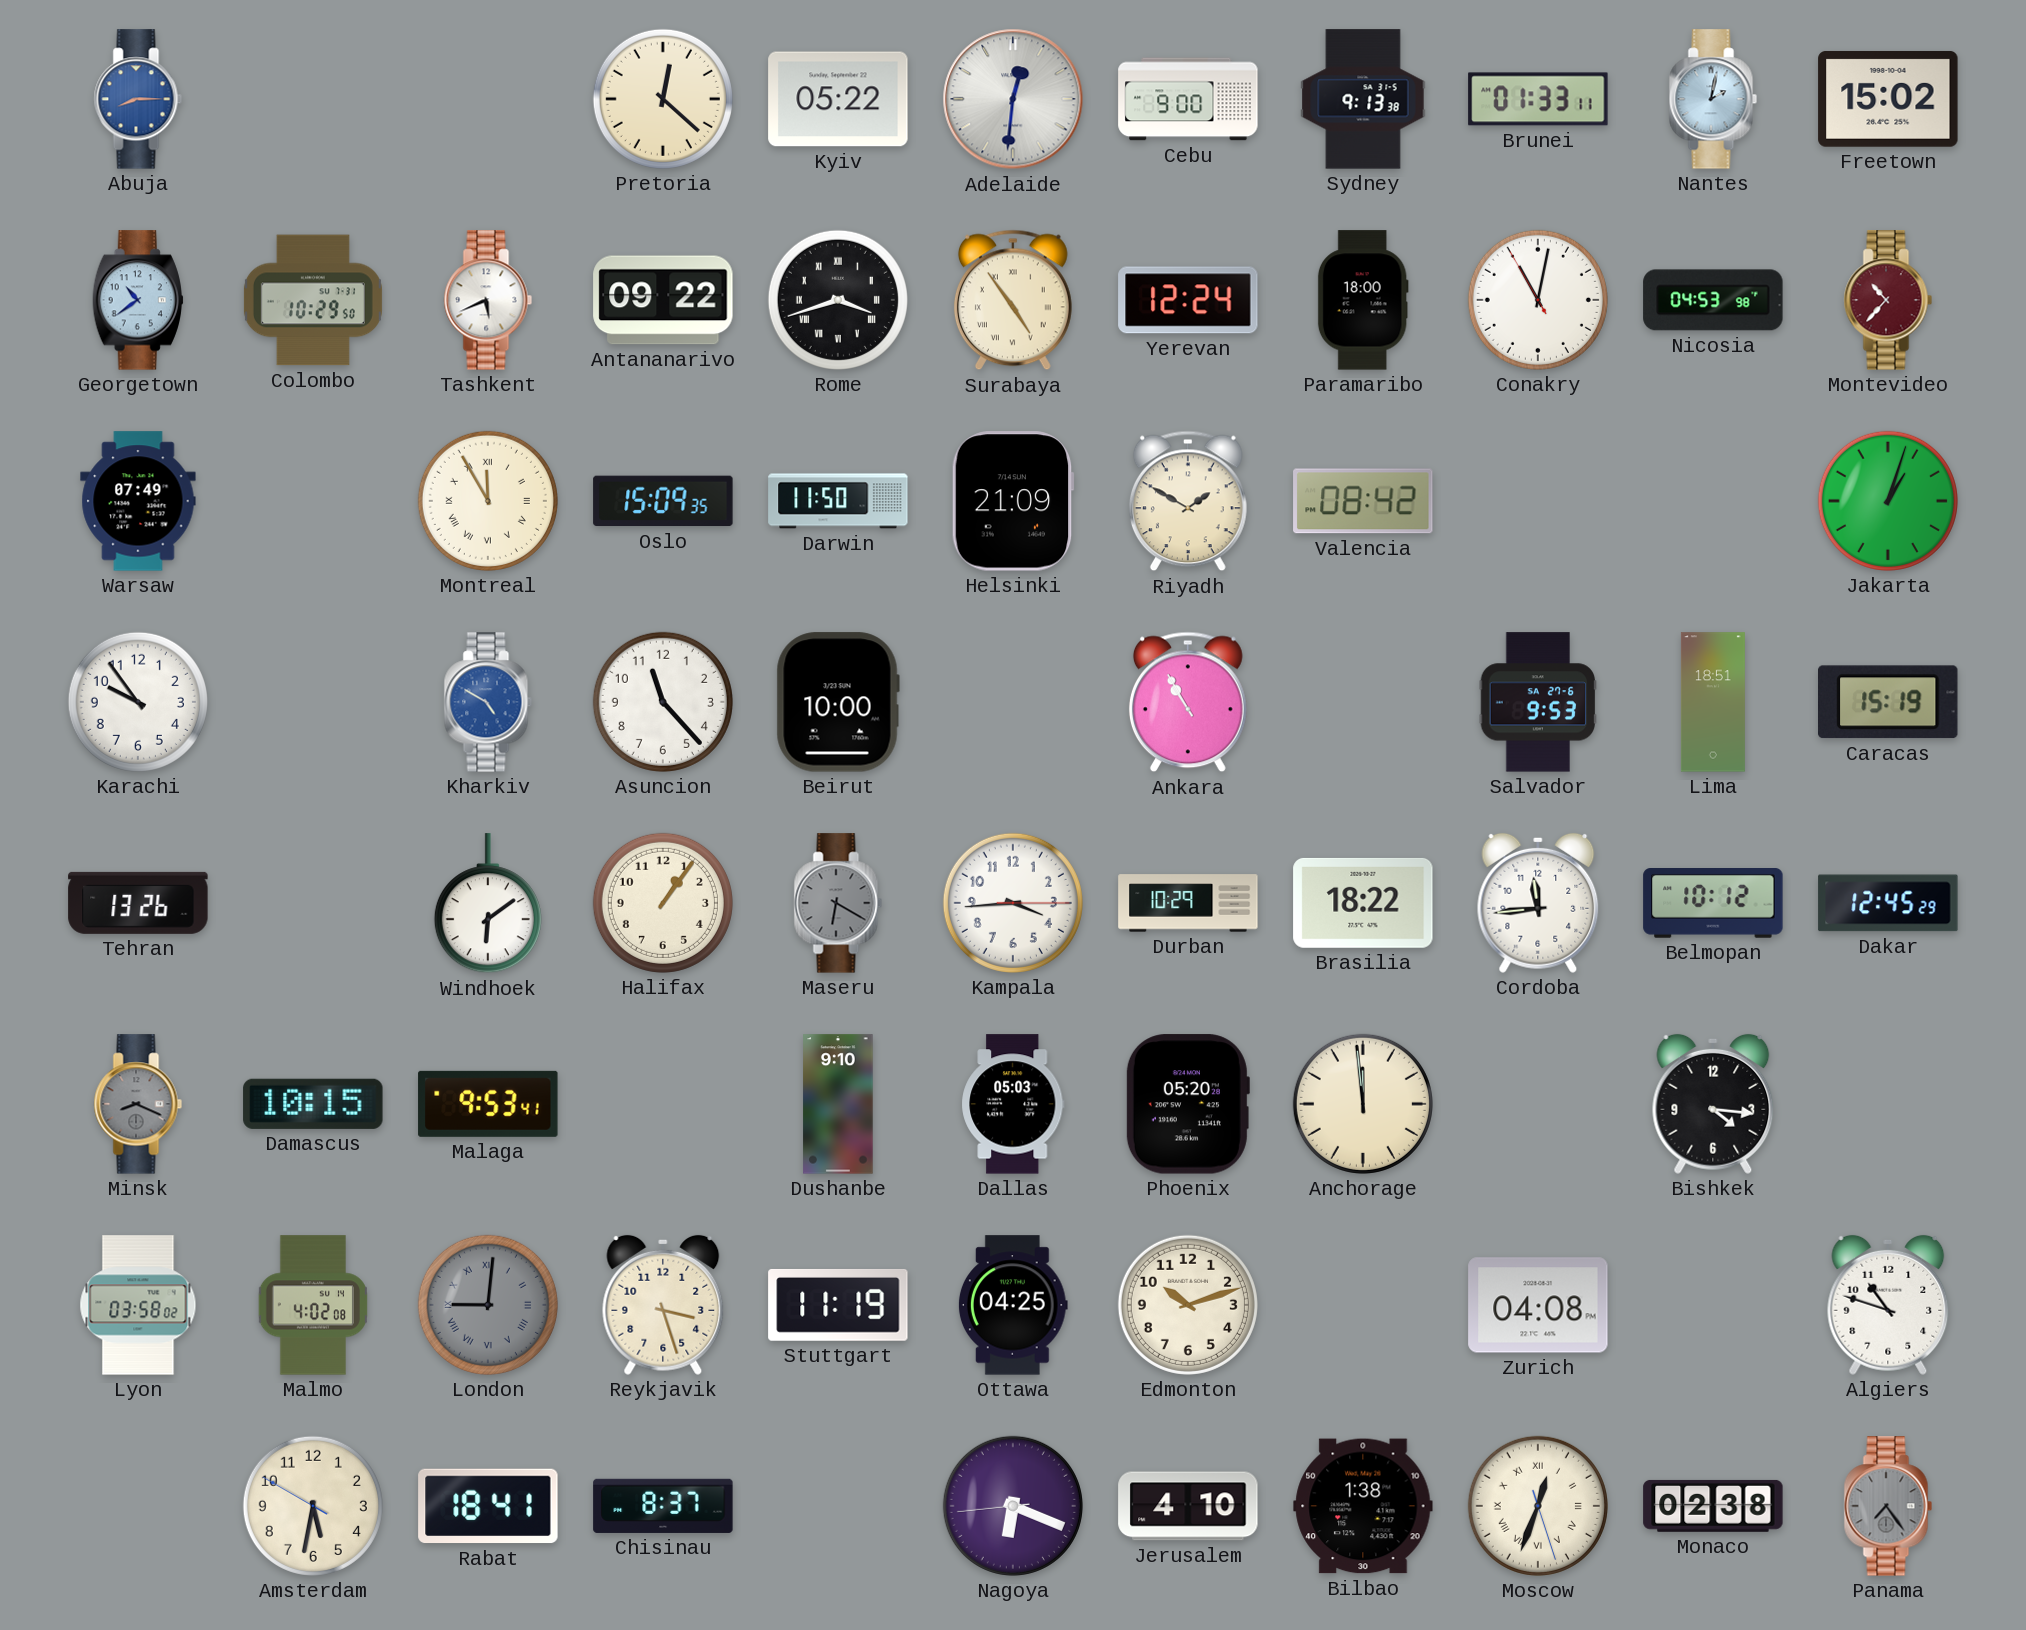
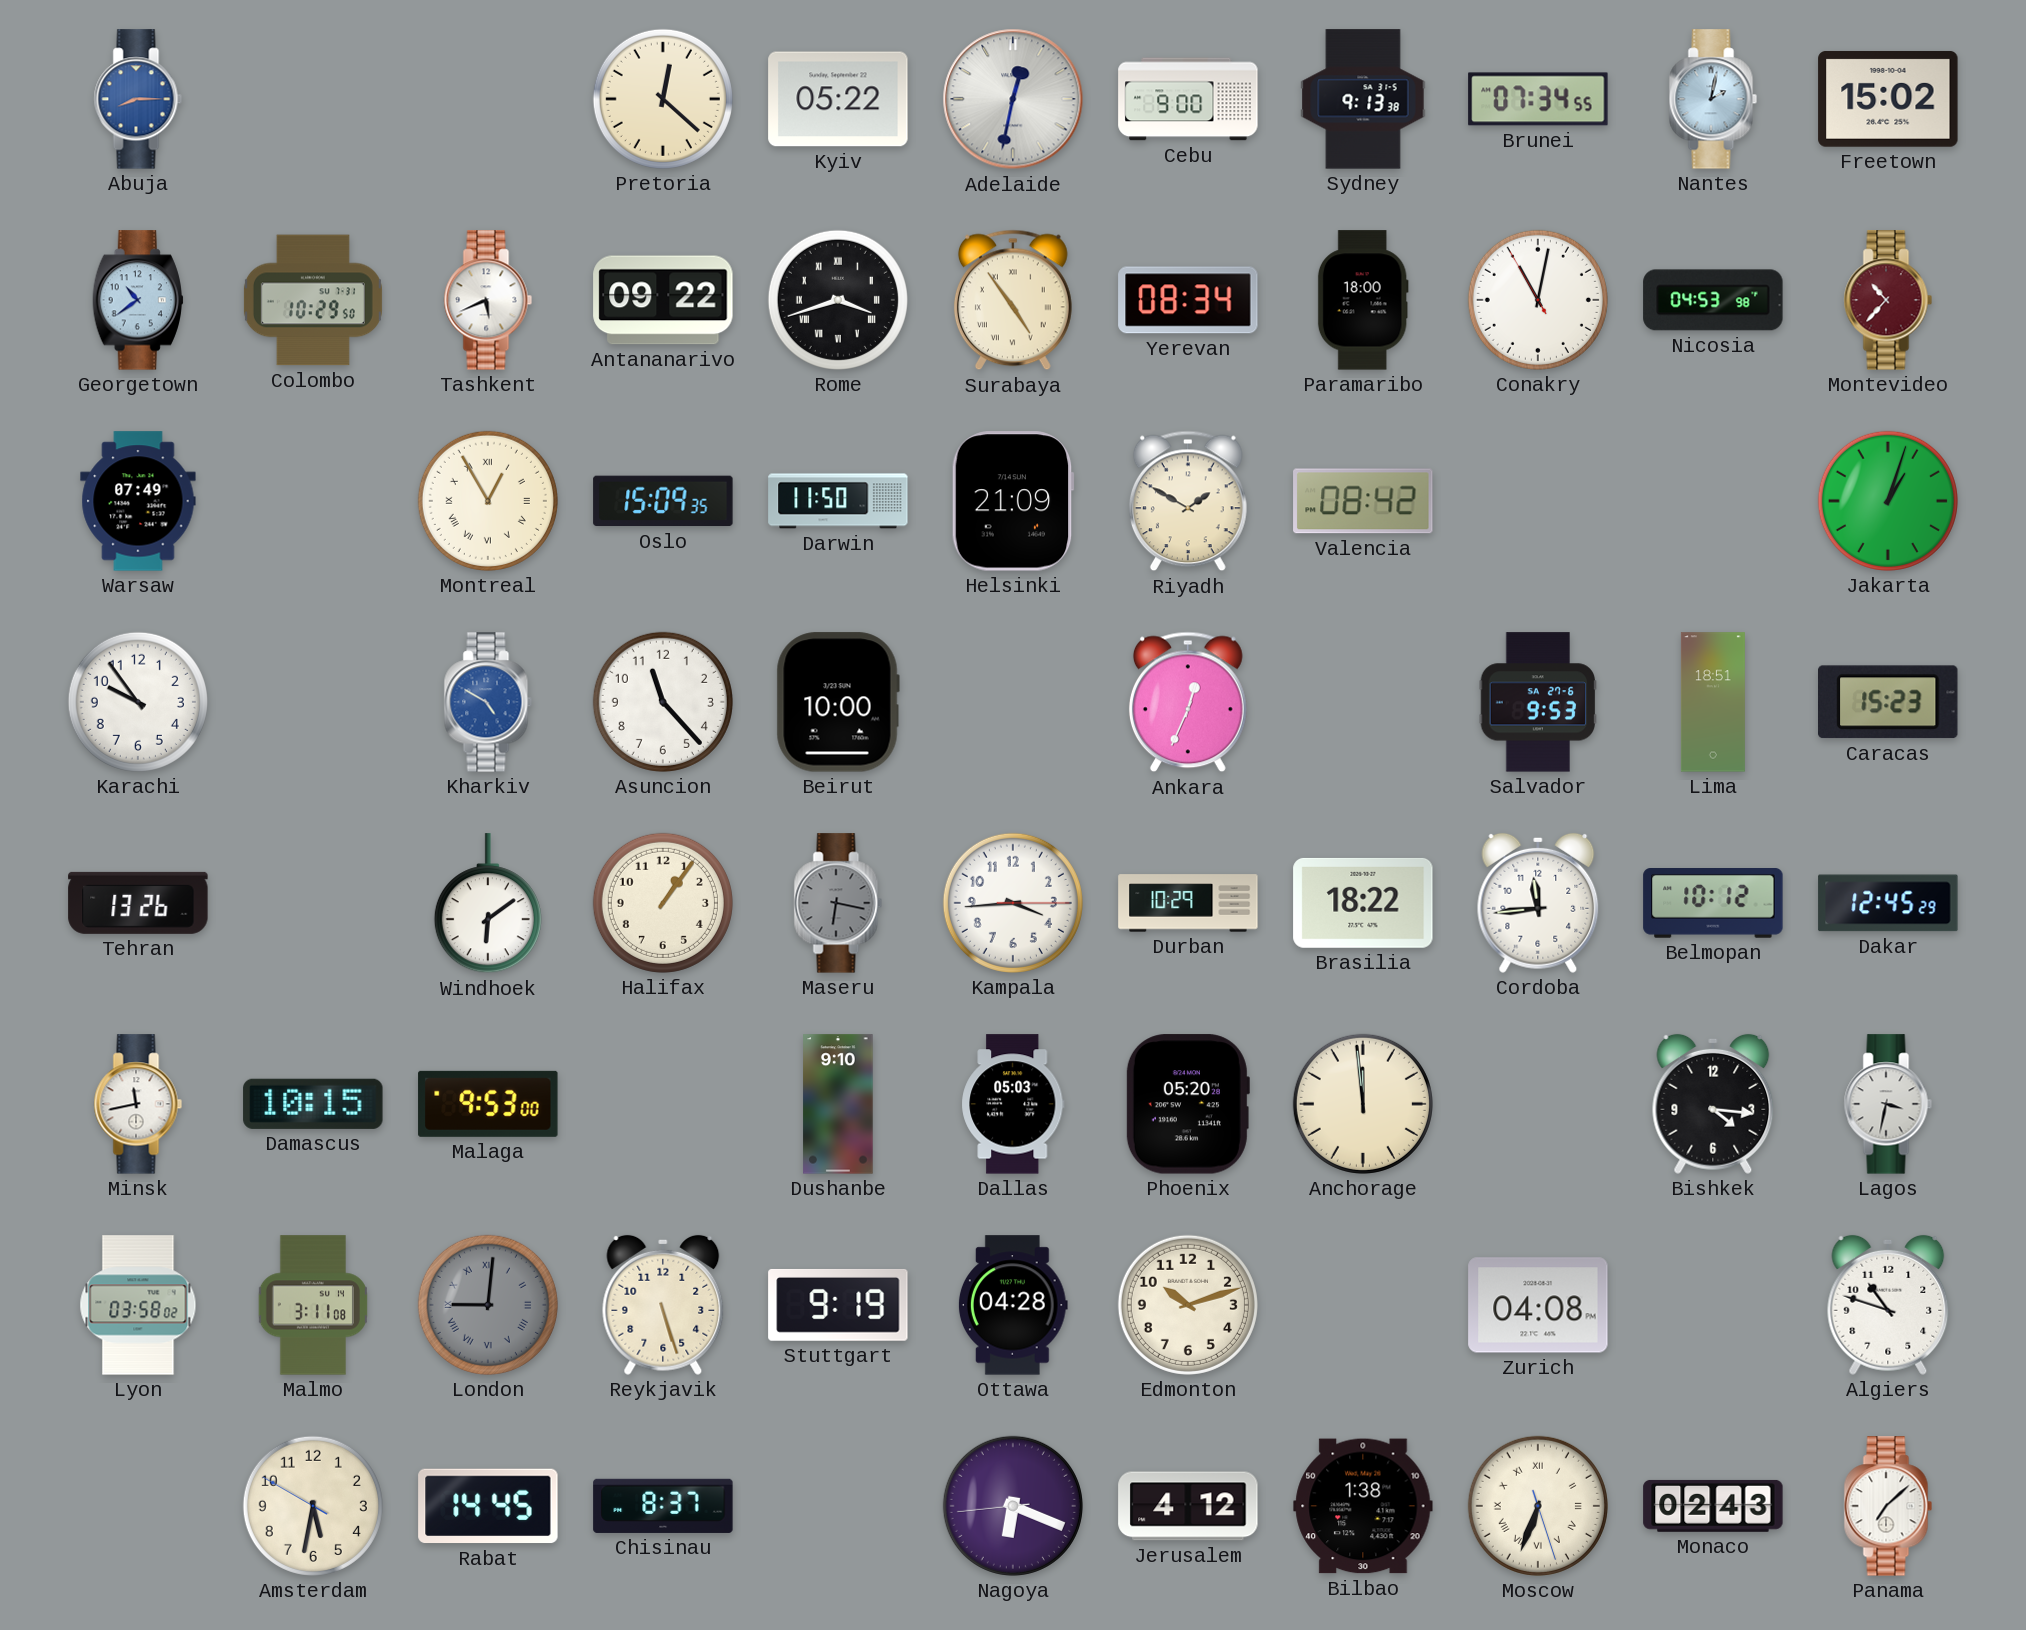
Adelaide: 12:31 -> 12:32 (1013, 99)
Brunei: 01:33 -> 07:34 (1538, 99)
Yerevan: 12:24 -> 08:34 (1188, 300)
Montreal: 11:55 -> 12:55 (488, 501)
Ankara: 10:55 -> 12:34 (1188, 702)
Caracas: 15:19 -> 15:23 (1889, 702)
Maseru: 6:20 -> 6:17 (838, 903)
Minsk: 8:19 -> 11:43 (138, 1104)
Minsk dial: grey -> white (138, 1104)
Malaga: 9:53:41 -> 9:53:00 (488, 1104)
Lagos: none -> 3:32 (1888, 1104)
Malmo: 4:02 -> 3:11 (313, 1305)
Reykjavik: 3:27 -> 5:27 (663, 1305)
Stuttgart: 11:19 -> 9:19 (838, 1305)
Ottawa: 04:25 -> 04:28 (1013, 1305)
Rabat: 18:41 -> 14:45 (488, 1506)
Jerusalem: 4:10 -> 4:12 (1188, 1506)
Moscow: 12:33 -> 6:33 (1538, 1506)
Monaco: 02:38 -> 02:43 (1713, 1506)
Panama: 7:24 -> 7:08 (1888, 1506)
Panama dial: grey -> white (1888, 1506)
